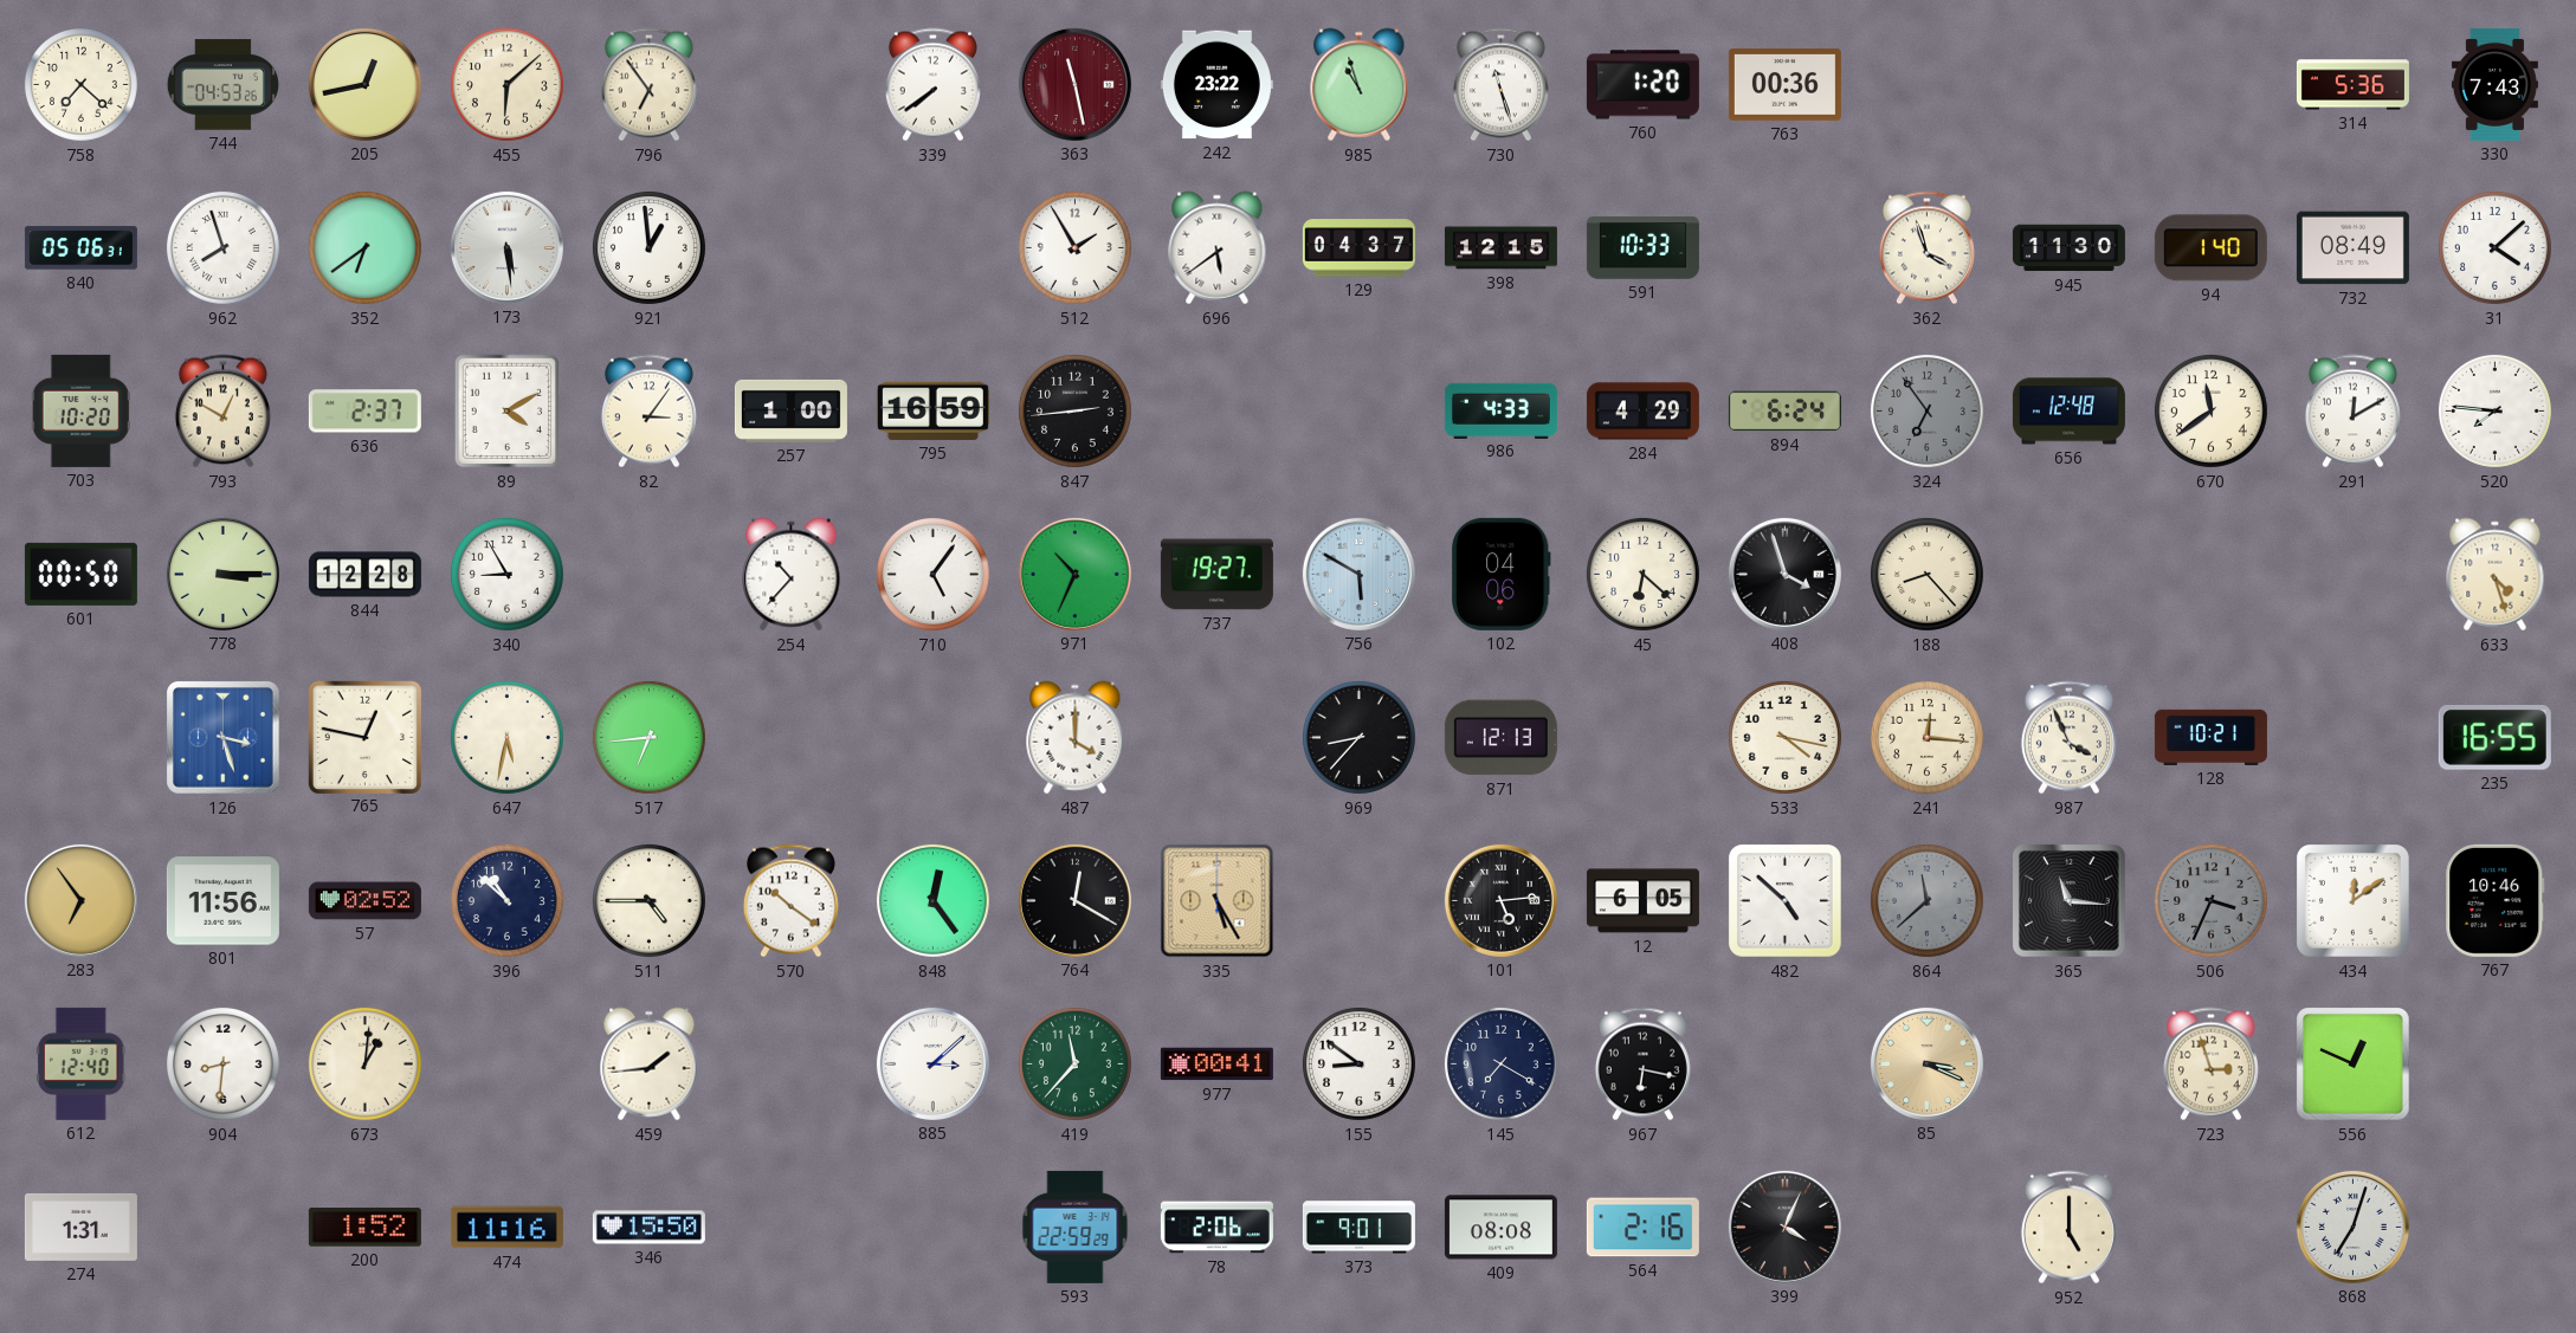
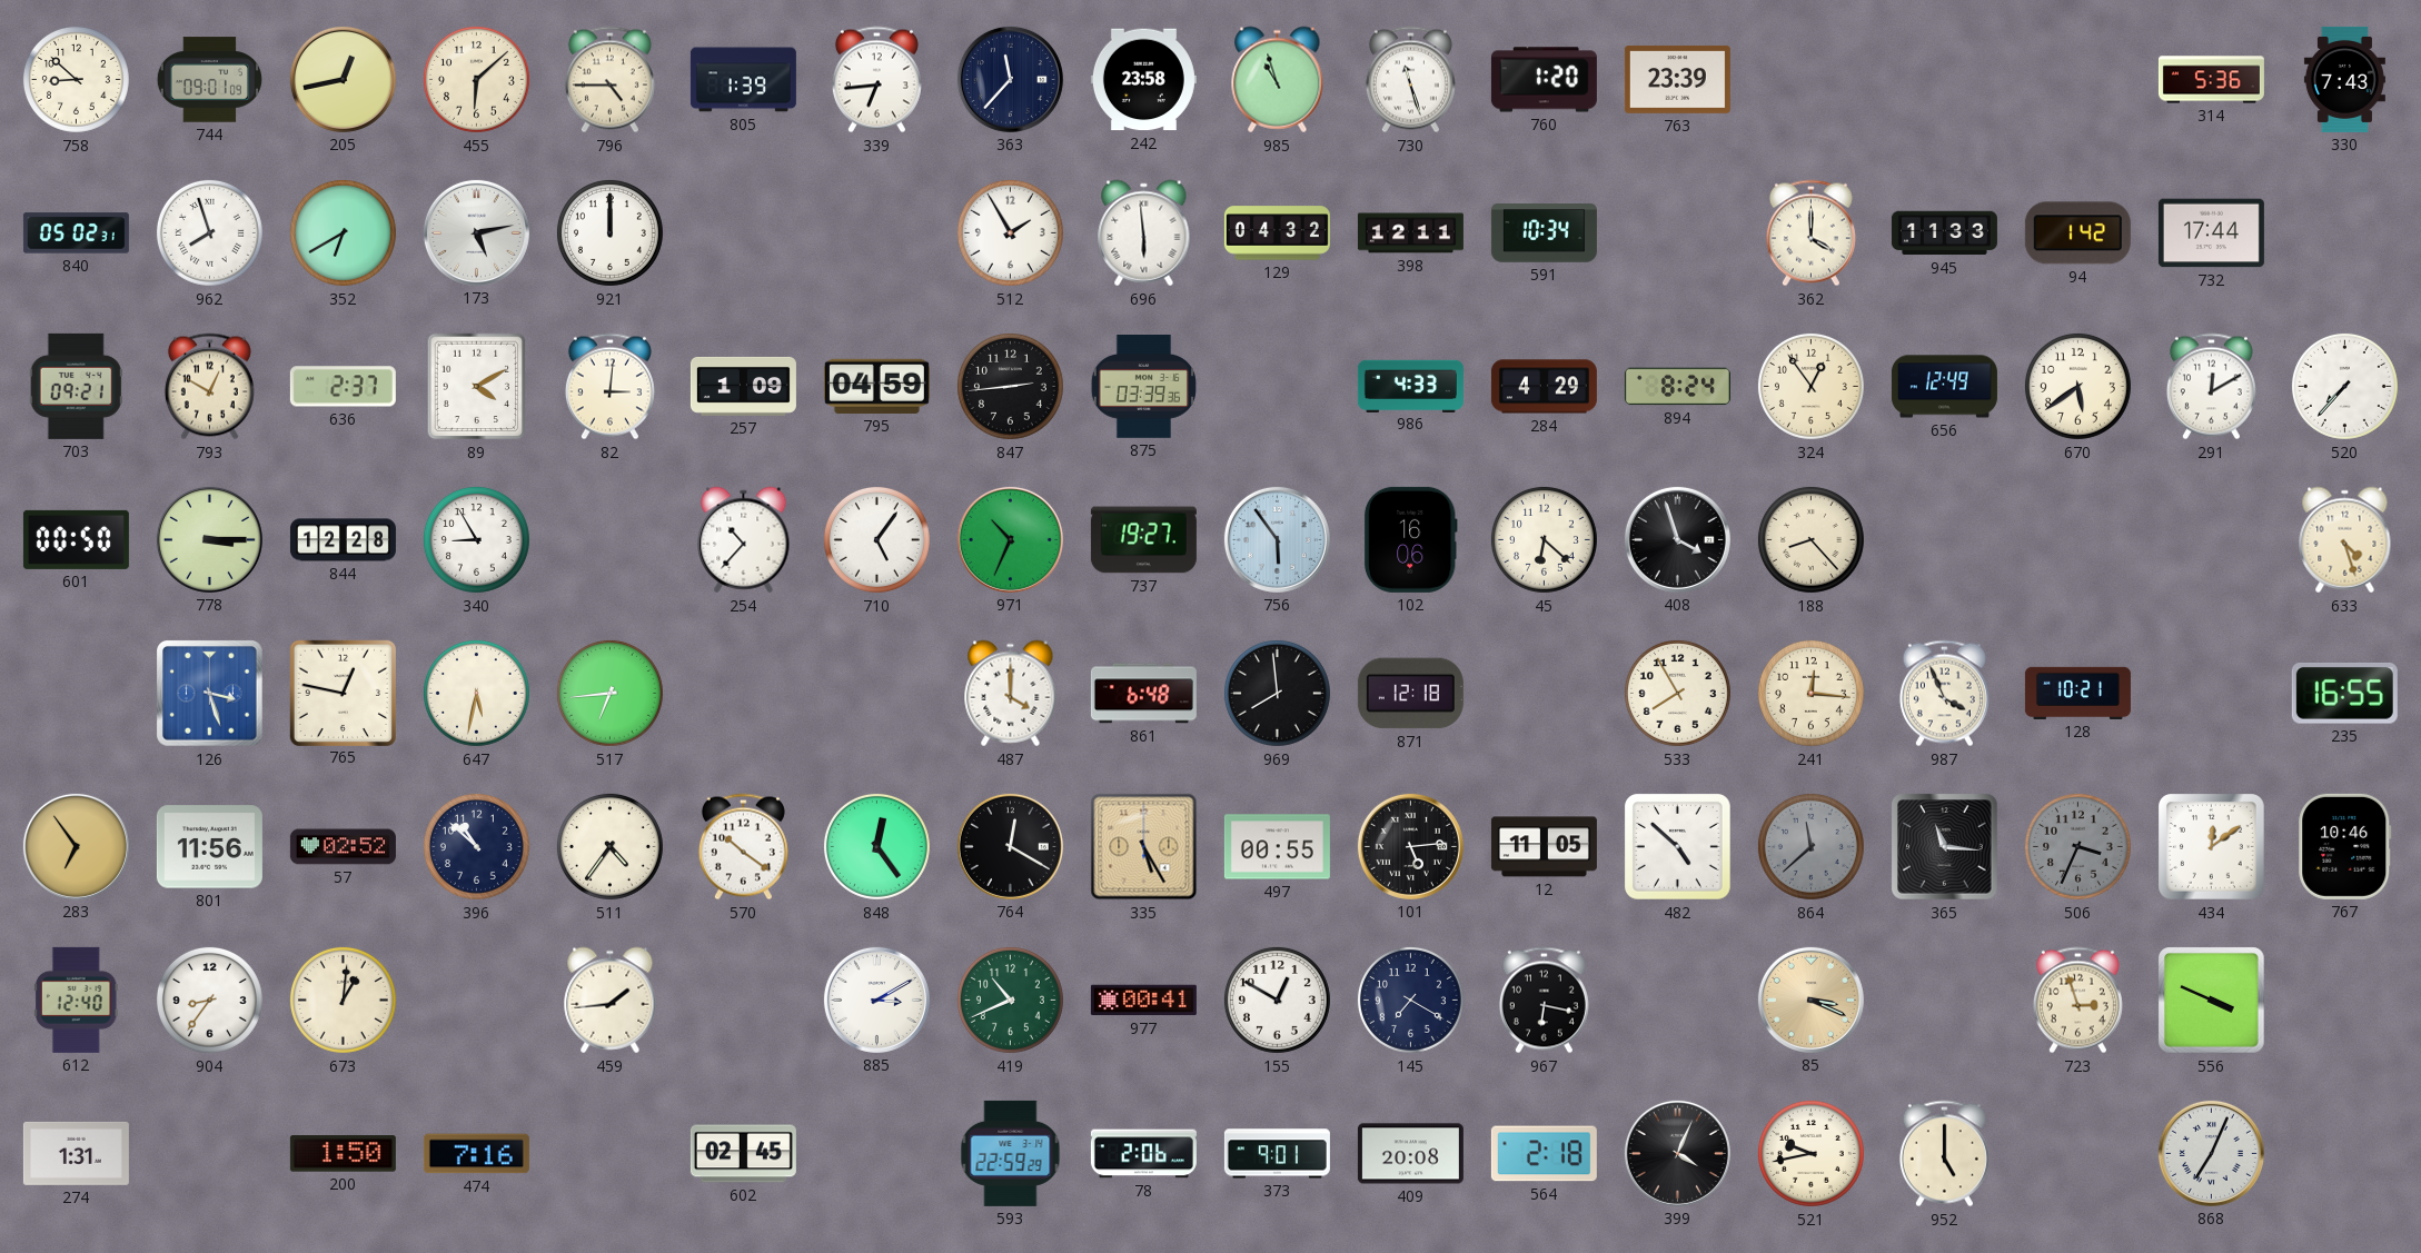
758: 7:22 -> 8:52 (76, 79)
744: 04:53 -> 09:01 (209, 80)
796: 6:54 -> 4:45 (609, 80)
805: none -> 1:39 (743, 80)
339: 7:39 -> 6:44 (876, 80)
363: 11:28 -> 11:37 (1010, 79)
363 dial: burgundy -> navy (1010, 79)
242: 23:22 -> 23:58 (1143, 80)
763: 00:36 -> 23:39 (1677, 79)
840: 05:06 -> 05:02 (76, 233)
352: 6:39 -> 6:40 (343, 232)
173: 5:29 -> 5:13 (476, 232)
921: 12:59 -> 12:00 (609, 232)
696: 5:39 -> 5:59 (1144, 233)
129: 04:37 -> 04:32 (1277, 233)
398: 12:15 -> 12:11 (1410, 233)
591: 10:33 -> 10:34 (1544, 233)
362: 3:57 -> 4:00 (1810, 233)
945: 11:30 -> 11:33 (1944, 233)
94: 1:40 -> 1:42 (2077, 233)
732: 08:49 -> 17:44 (2211, 233)
31: 4:08 -> none (2494, 247)
703: 10:20 -> 09:21 (76, 386)
82: 3:06 -> 3:01 (609, 387)
257: 1:00 -> 1:09 (743, 386)
795: 16:59 -> 04:59 (876, 386)
875: none -> 03:39 (1143, 387)
894: 6:24 -> 8:24 (1677, 387)
324: 6:54 -> 12:54 (1810, 386)
324 dial: grey -> cream (1810, 386)
656: 12:48 -> 12:49 (1944, 387)
670: 11:39 -> 5:39 (2077, 386)
520: 7:46 -> 7:37 (2344, 386)
756: 5:50 -> 5:54 (1277, 539)
102: 04:06 -> 16:06 (1410, 539)
861: none -> 6:48 (1143, 694)
969: 8:37 -> 7:59 (1277, 693)
871: 12:13 -> 12:18 (1410, 694)
533: 4:17 -> 7:55 (1677, 693)
511: 4:45 -> 4:36 (609, 846)
497: none -> 00:55 (1277, 847)
12: 6:05 -> 11:05 (1544, 847)
904: 8:31 -> 8:36 (209, 1000)
885: 3:08 -> 3:10 (876, 1000)
419: 11:37 -> 10:41 (1010, 1000)
155: 8:51 -> 12:50 (1277, 1000)
556: 12:49 -> 3:49 (2212, 1001)
200: 1:52 -> 1:50 (343, 1154)
474: 11:16 -> 7:16 (476, 1154)
346: 15:50 -> none (648, 1228)
602: none -> 02:45 (743, 1154)
409: 08:08 -> 20:08 (1410, 1154)
564: 2:16 -> 2:18 (1544, 1154)
521: none -> 9:43 (1810, 1153)
868: 7:03 -> 7:04 (2211, 1153)
